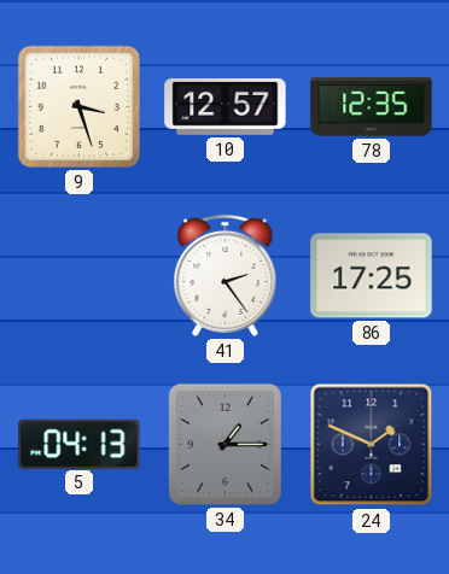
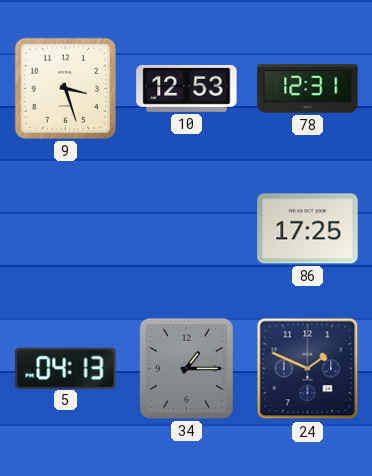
10: 12:57 -> 12:53 (187, 88)
78: 12:35 -> 12:31 (308, 89)
41: 2:24 -> none (226, 275)
